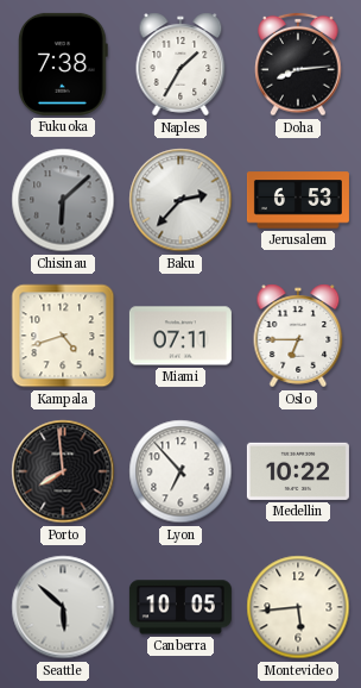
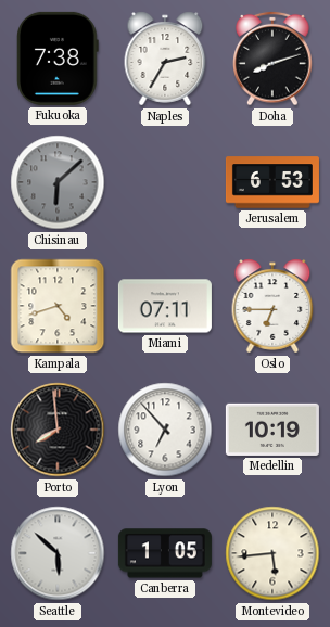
Naples: 1:35 -> 2:35 (165, 59)
Doha: 8:14 -> 8:12 (272, 59)
Baku: 2:37 -> none (180, 200)
Medellin: 10:22 -> 10:19 (272, 430)
Canberra: 10:05 -> 1:05 (165, 553)
